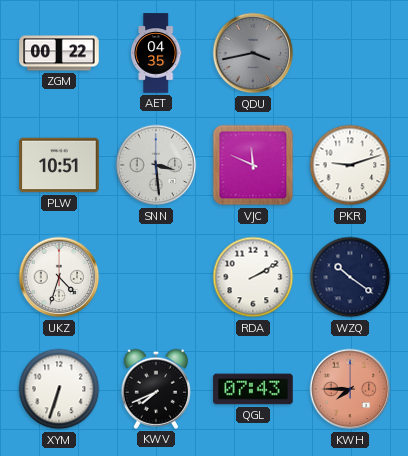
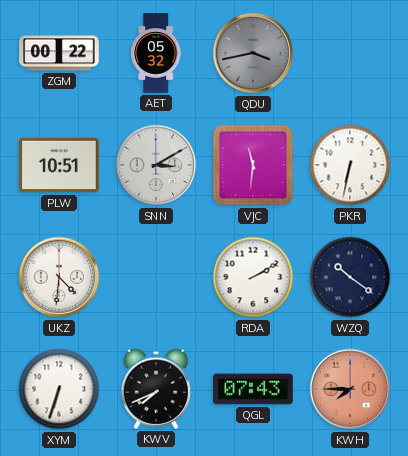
AET: 04:35 -> 05:32 (157, 53)
SNN: 3:29 -> 3:10 (156, 165)
VJC: 11:49 -> 11:31 (253, 165)
PKR: 9:12 -> 6:32 (350, 165)
UKZ: 4:33 -> 4:31 (59, 277)
